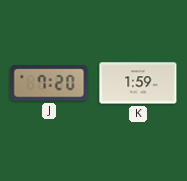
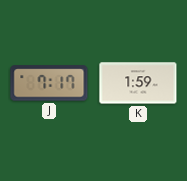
J: 7:20 -> 7:17 (49, 83)
